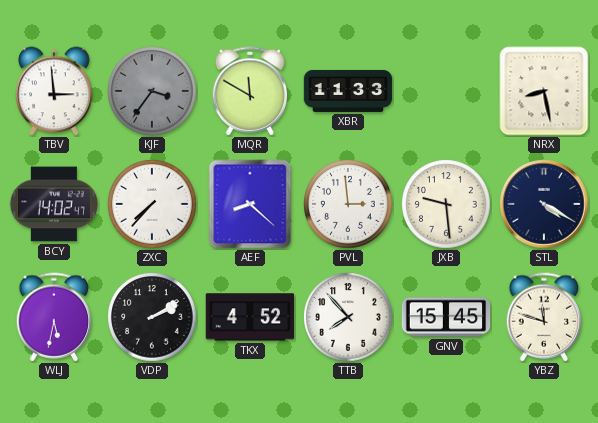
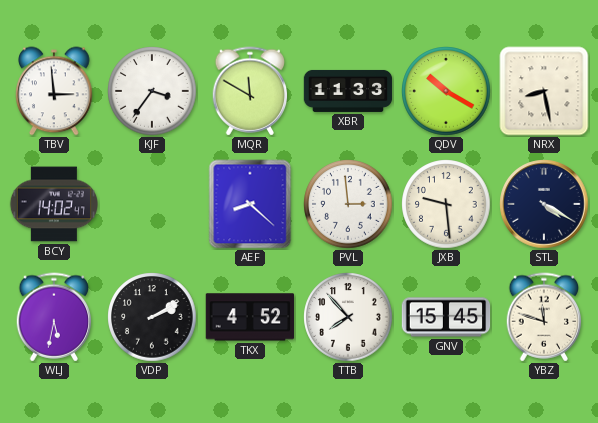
KJF dial: grey -> white (152, 91)
QDV: none -> 10:20 (446, 91)
ZXC: 7:37 -> none (152, 204)
